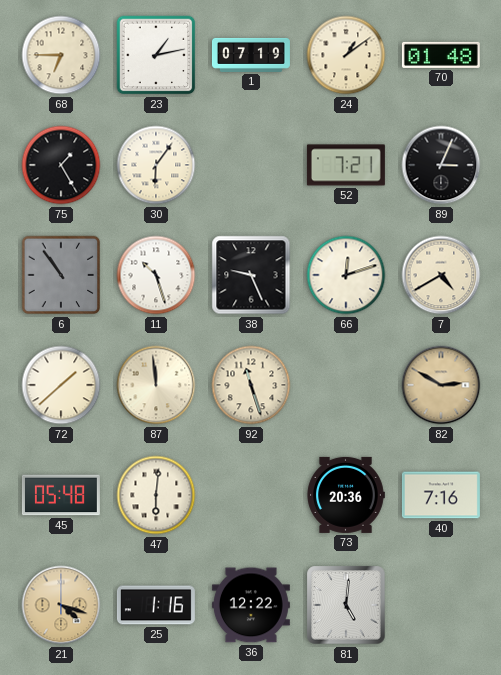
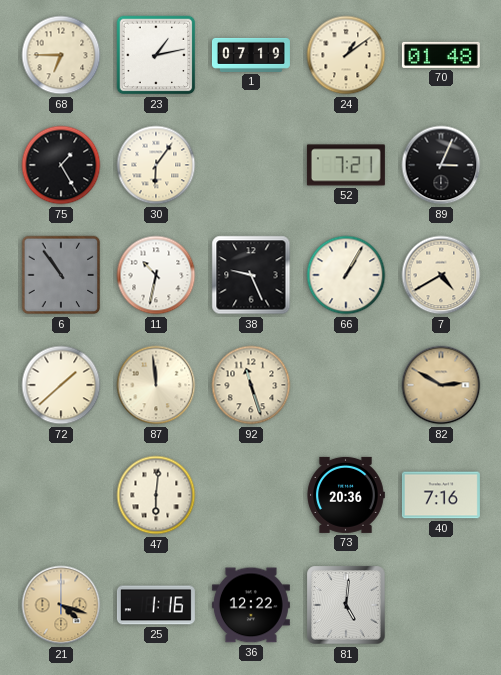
11: 10:27 -> 10:32 (156, 275)
66: 12:12 -> 1:05 (346, 275)
45: 05:48 -> none (61, 495)
